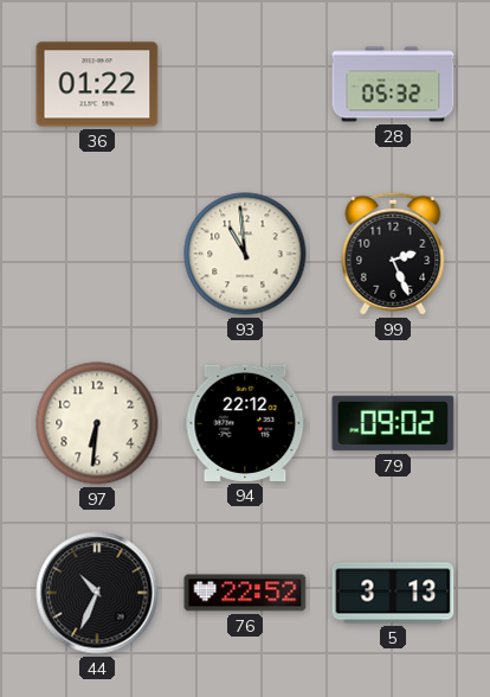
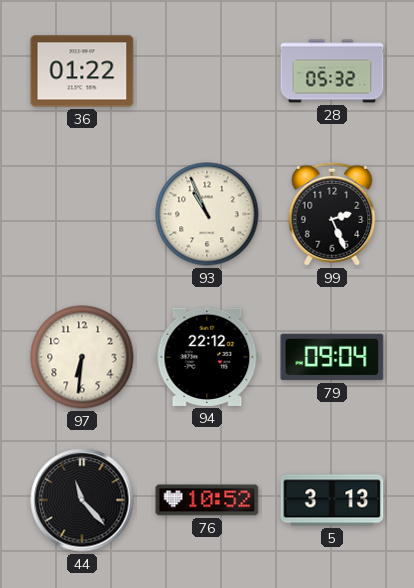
93: 10:59 -> 10:56 (207, 214)
79: 09:02 -> 09:04 (332, 357)
44: 10:34 -> 11:23 (82, 500)
76: 22:52 -> 10:52 (207, 500)
